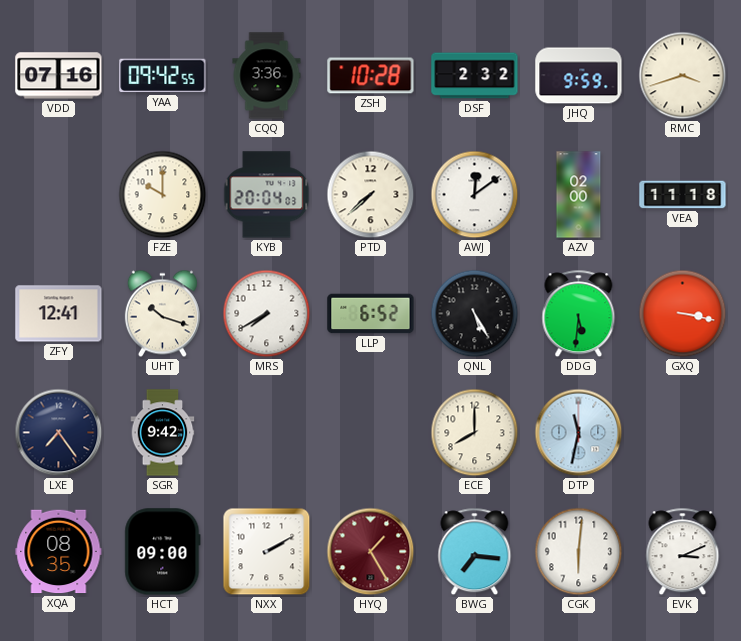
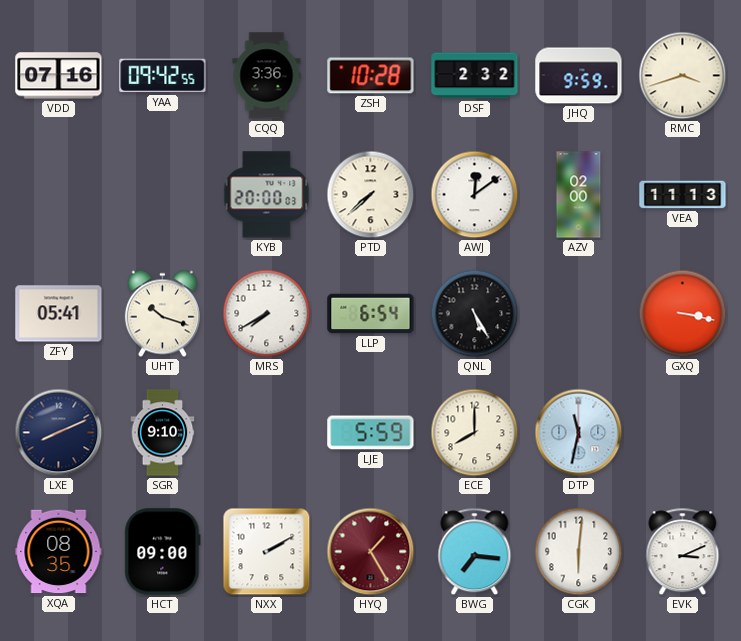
FZE: 10:00 -> none (163, 195)
KYB: 20:04 -> 20:00 (267, 195)
VEA: 11:18 -> 11:13 (683, 195)
ZFY: 12:41 -> 05:41 (59, 314)
LLP: 6:52 -> 6:54 (371, 314)
DDG: 5:31 -> none (579, 314)
LXE: 7:24 -> 8:11 (59, 433)
SGR: 9:42 -> 9:10 (163, 433)
LJE: none -> 5:59 (371, 433)
